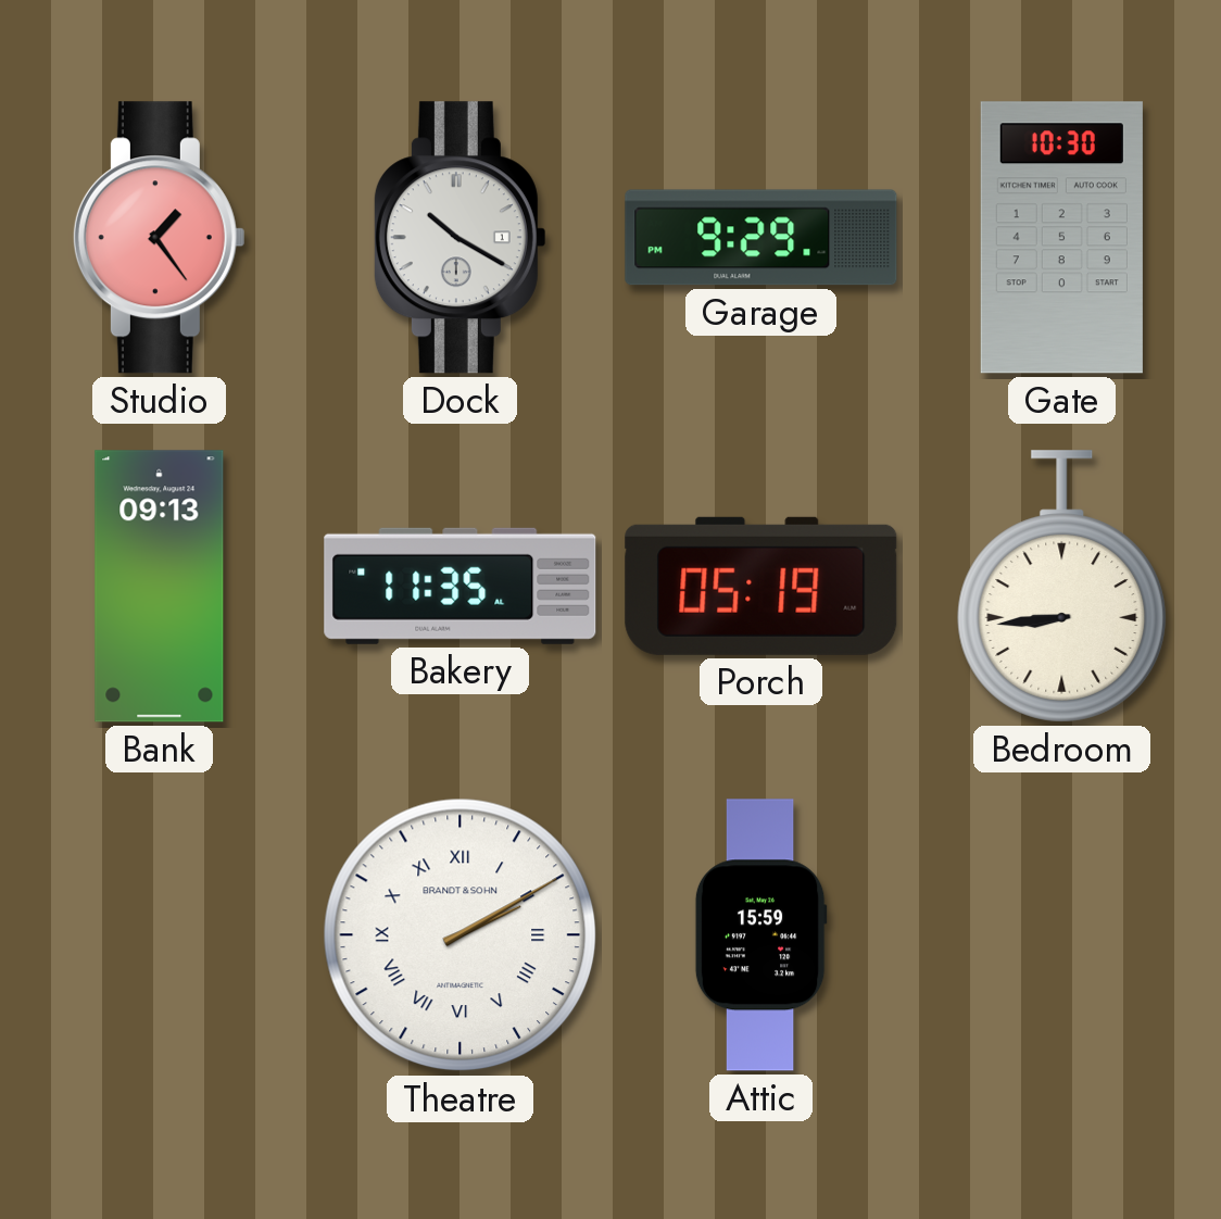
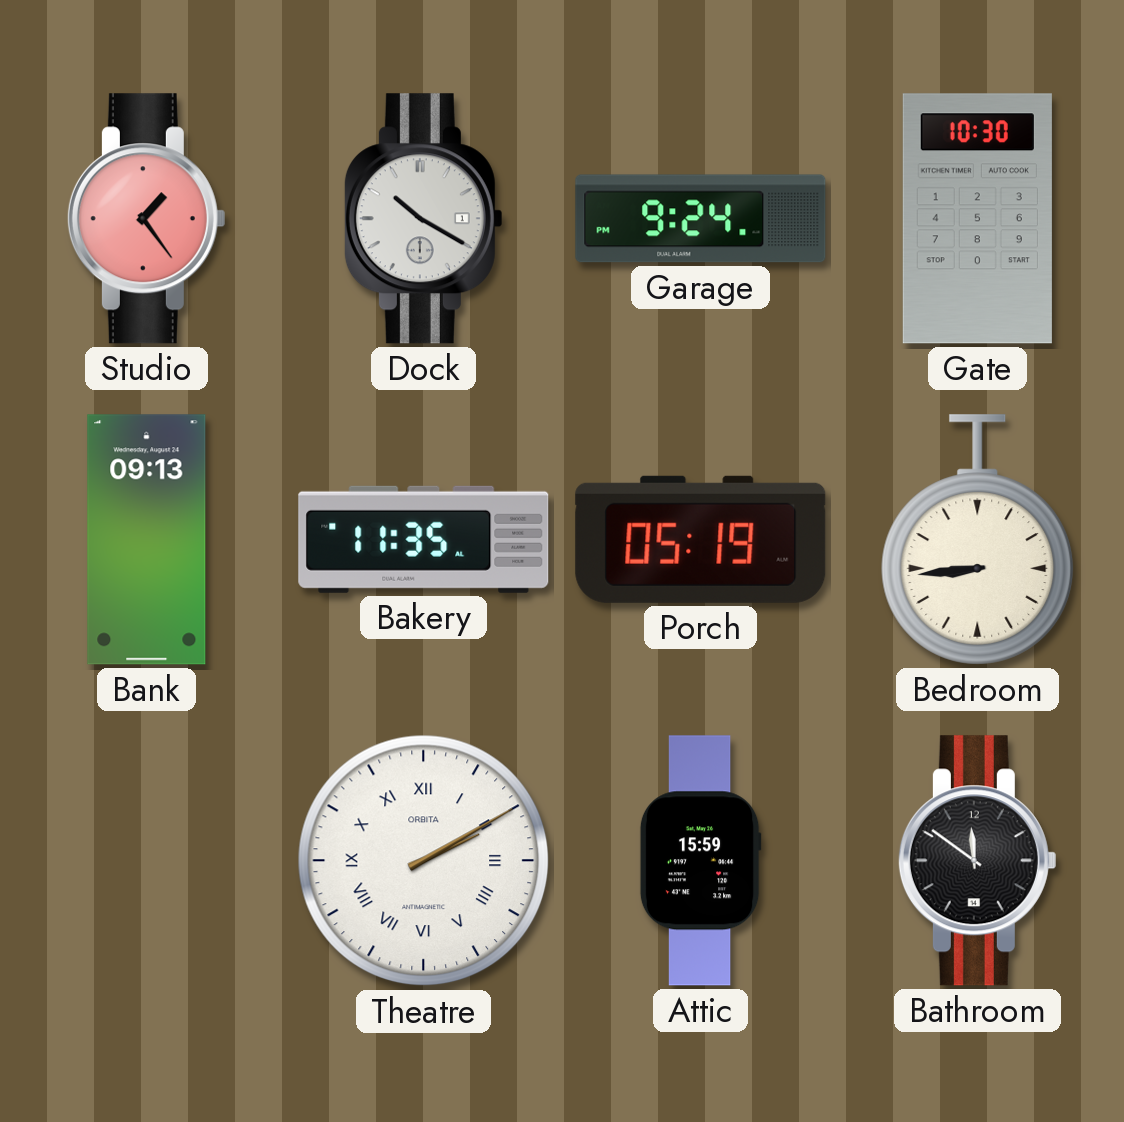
Garage: 9:29 -> 9:24 (701, 219)
Theatre brand: BRANDT & SOHN -> ORBITA (424, 861)
Bathroom: none -> 11:51 (977, 861)
